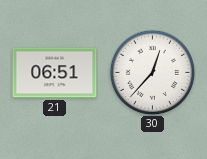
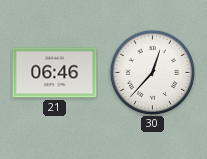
21: 06:51 -> 06:46 (55, 73)
